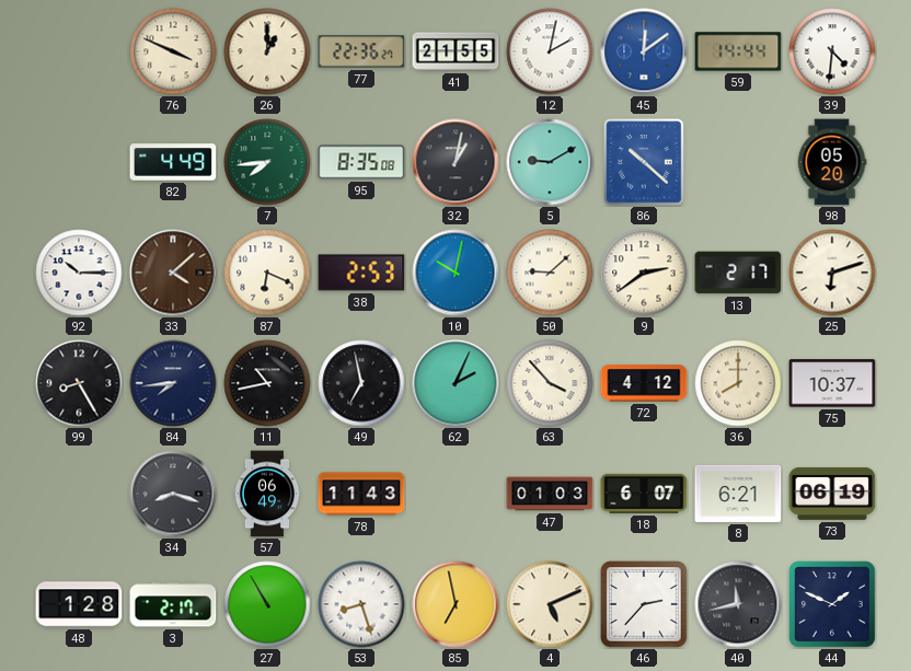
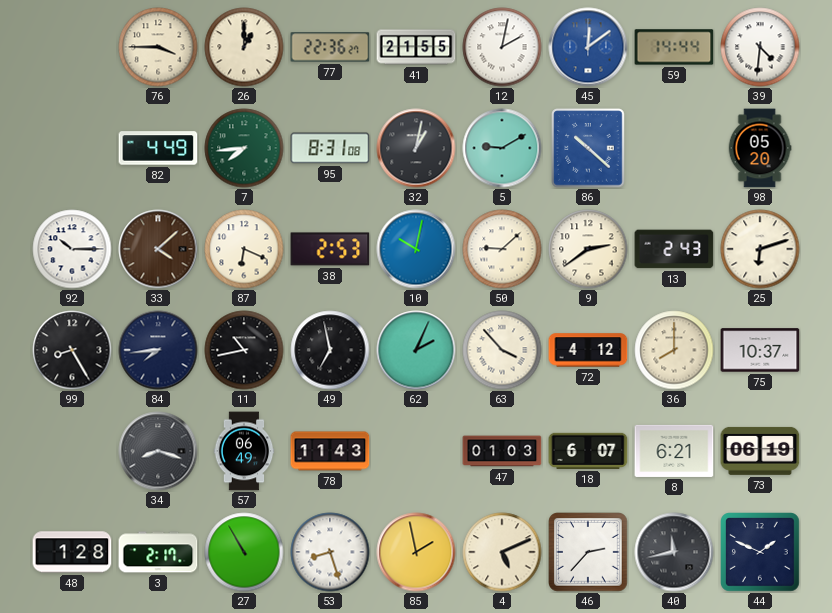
76: 3:49 -> 3:45 (158, 47)
95: 8:35 -> 8:31 (330, 148)
13: 2:17 -> 2:43 (674, 249)
85: 6:58 -> 1:58 (416, 552)
